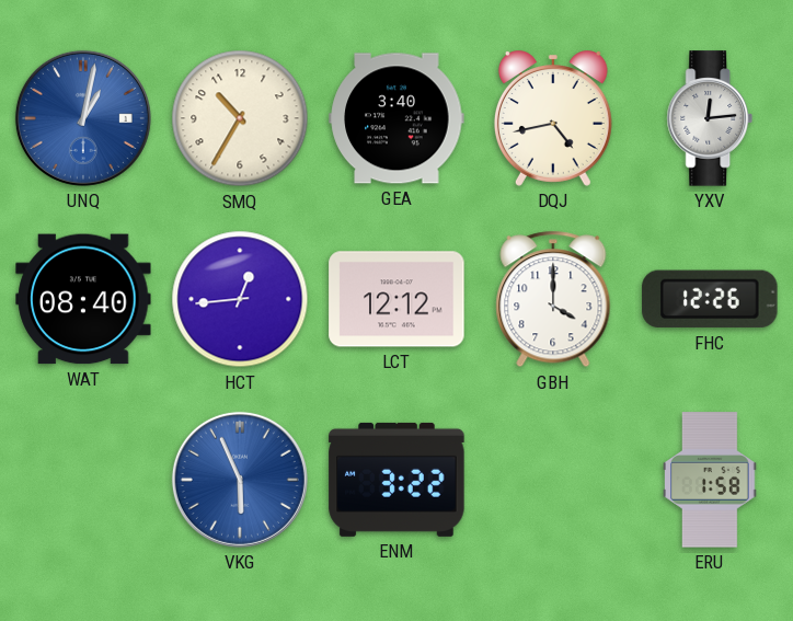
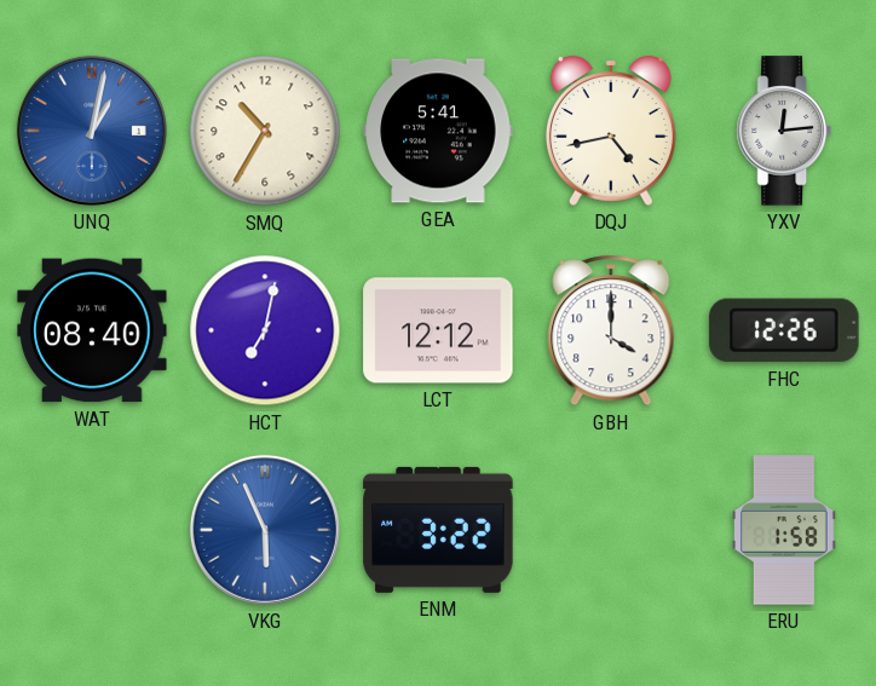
GEA: 3:40 -> 5:41 (438, 131)
HCT: 12:44 -> 7:02 (265, 330)
